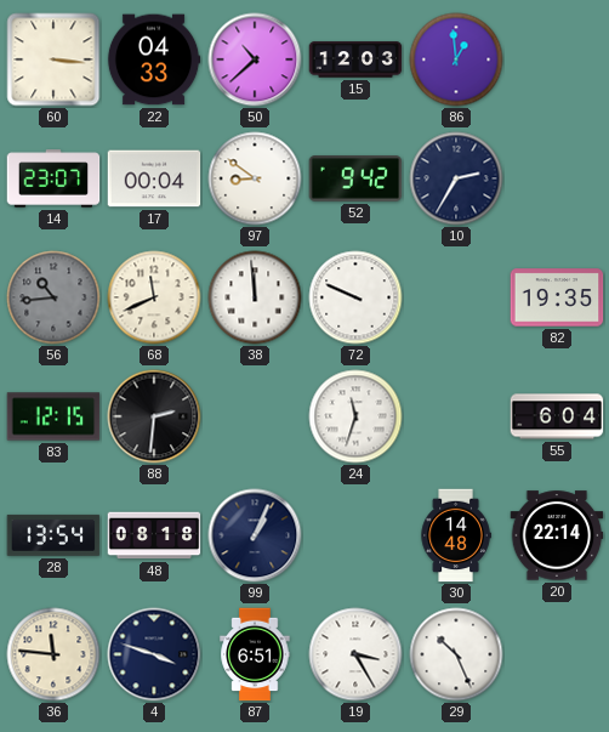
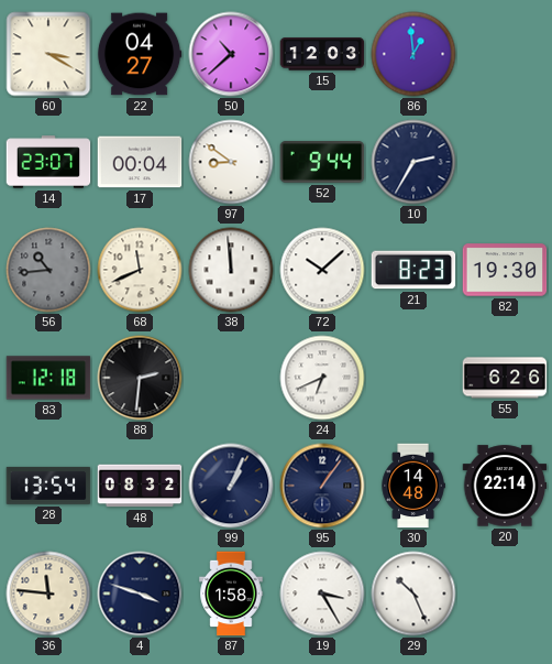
60: 3:16 -> 3:20 (48, 54)
22: 04:33 -> 04:27 (140, 54)
52: 9:42 -> 9:44 (322, 162)
72: 9:49 -> 10:08 (322, 270)
21: none -> 8:23 (413, 270)
82: 19:35 -> 19:30 (505, 270)
83: 12:15 -> 12:18 (48, 378)
24: 11:33 -> 6:41 (322, 378)
55: 6:04 -> 6:26 (505, 378)
48: 08:18 -> 08:32 (140, 486)
95: none -> 1:06 (322, 486)
87: 6:51 -> 1:58 (231, 594)
